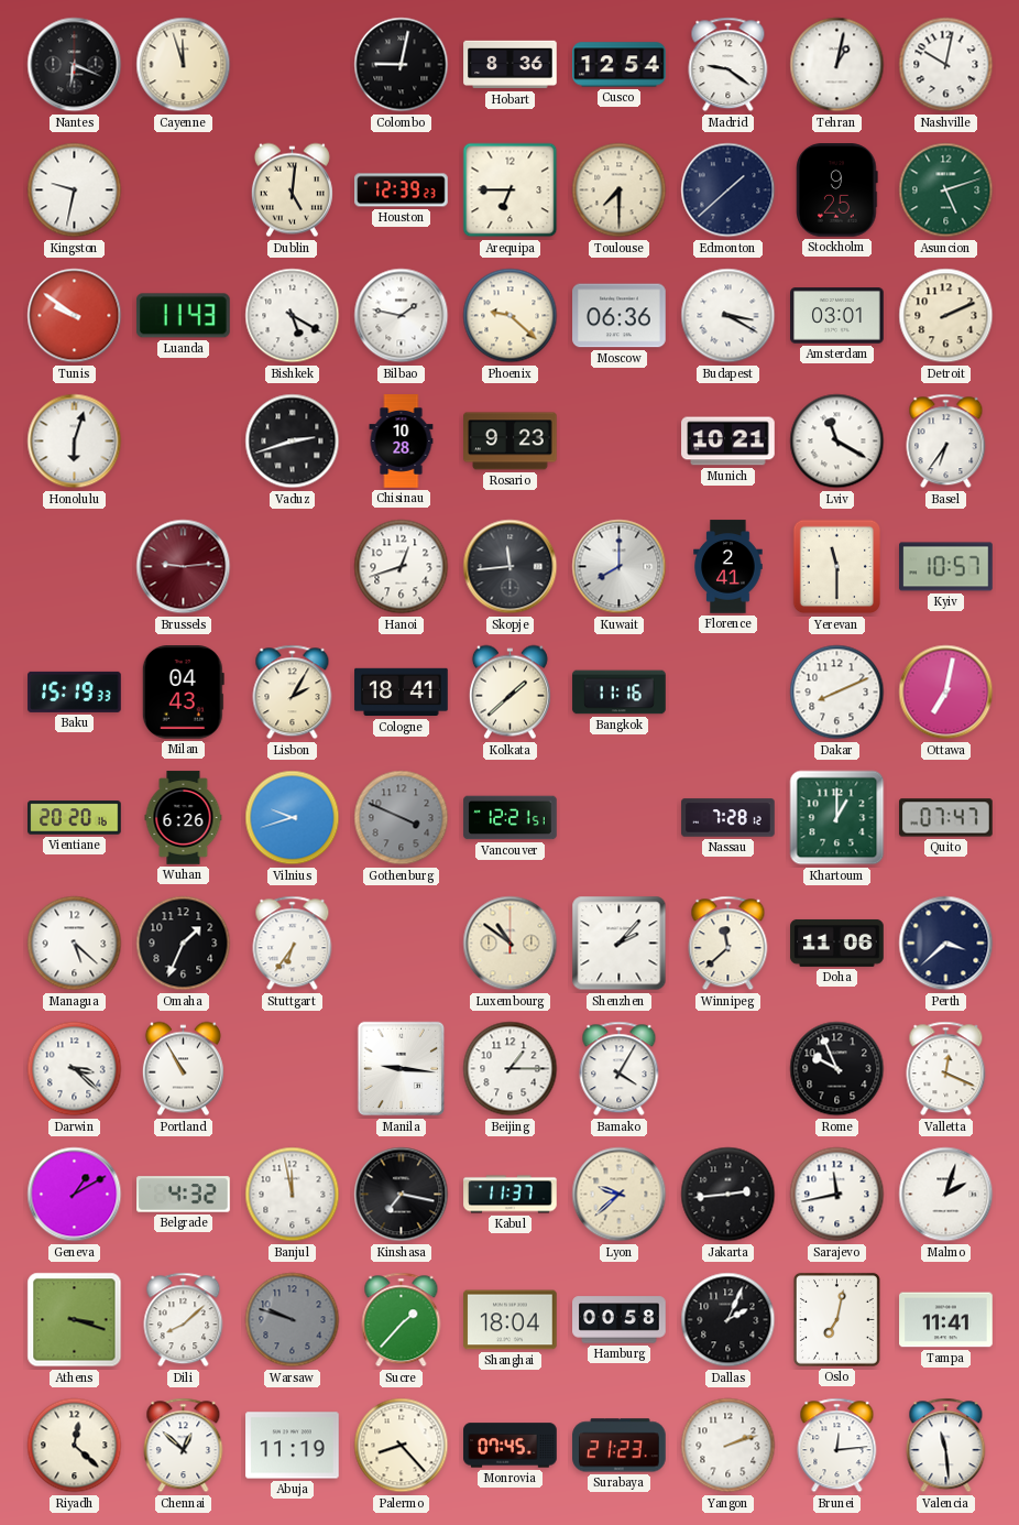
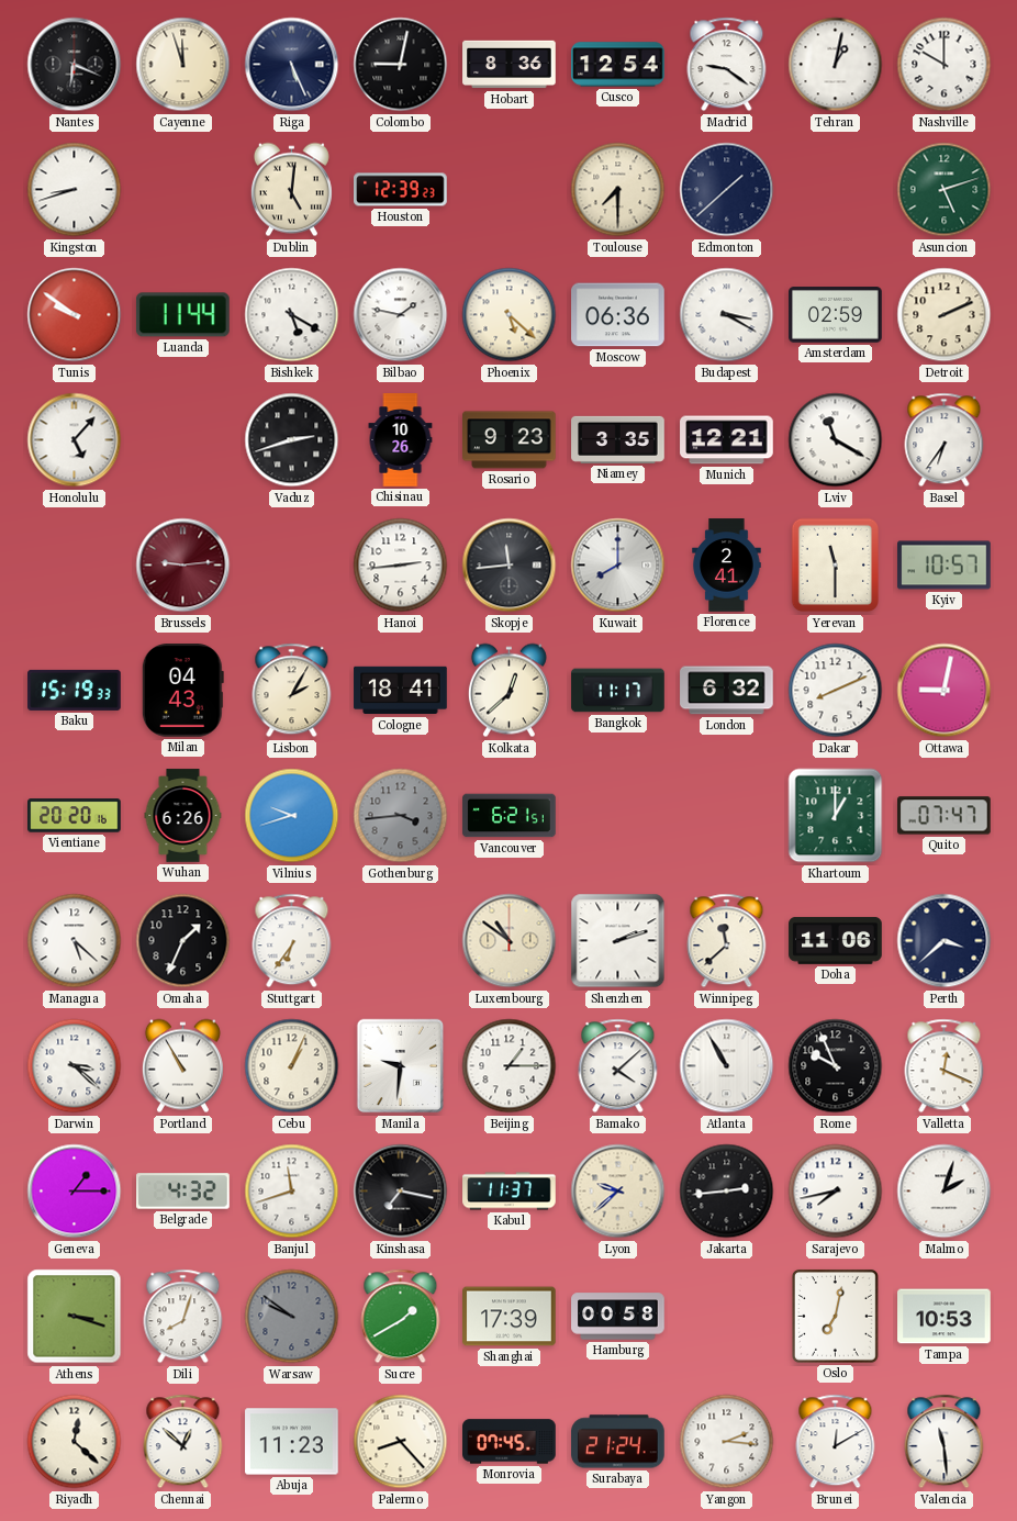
Riga: none -> 5:26 (292, 65)
Nashville: 10:02 -> 10:00 (945, 65)
Kingston: 9:32 -> 8:42 (75, 190)
Arequipa: 6:45 -> none (511, 190)
Stockholm: 9:25 -> none (837, 190)
Luanda: 11:43 -> 11:44 (182, 315)
Phoenix: 9:22 -> 5:22 (510, 315)
Amsterdam: 03:01 -> 02:59 (836, 315)
Honolulu: 6:03 -> 5:07 (75, 440)
Chisinau: 10:28 -> 10:26 (401, 440)
Niamey: none -> 3:35 (618, 439)
Munich: 10:21 -> 12:21 (727, 440)
Hanoi: 12:42 -> 2:44 (401, 566)
Kolkata: 1:38 -> 12:38 (509, 691)
Bangkok: 11:16 -> 11:17 (618, 691)
London: none -> 6:32 (727, 691)
Ottawa: 7:02 -> 9:02 (945, 691)
Gothenburg: 3:49 -> 3:44 (401, 816)
Vancouver: 12:21 -> 6:21 (510, 816)
Nassau: 7:28 -> none (728, 818)
Shenzhen: 2:07 -> 2:12 (618, 941)
Cebu: none -> 1:04 (292, 1066)
Manila: 9:16 -> 9:31 (401, 1066)
Bamako: 4:05 -> 4:08 (618, 1066)
Atlanta: none -> 10:55 (727, 1066)
Geneva: 1:10 -> 1:15 (75, 1192)
Banjul: 11:58 -> 11:42 (292, 1192)
Sarajevo: 11:43 -> 7:43 (836, 1192)
Dili: 8:08 -> 8:03 (183, 1317)
Warsaw: 9:48 -> 9:51 (292, 1317)
Sucre: 1:37 -> 1:40 (401, 1317)
Shanghai: 18:04 -> 17:39 (510, 1317)
Dallas: 2:04 -> none (728, 1320)
Tampa: 11:41 -> 10:53 (945, 1317)
Abuja: 11:19 -> 11:23 (292, 1442)
Surabaya: 21:23 -> 21:24 (618, 1442)
Yangon: 2:12 -> 2:16 (727, 1442)
Brunei: 12:14 -> 12:10 (836, 1442)
